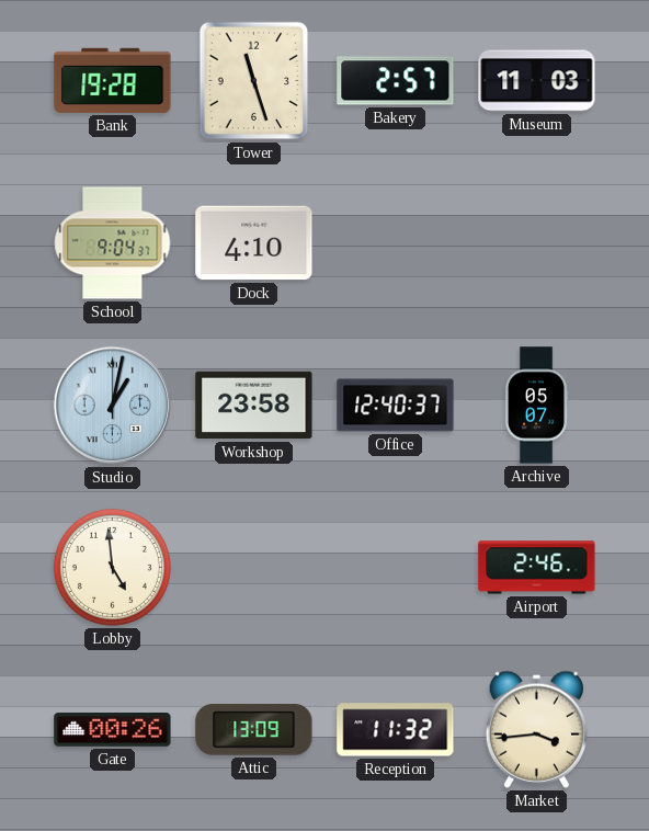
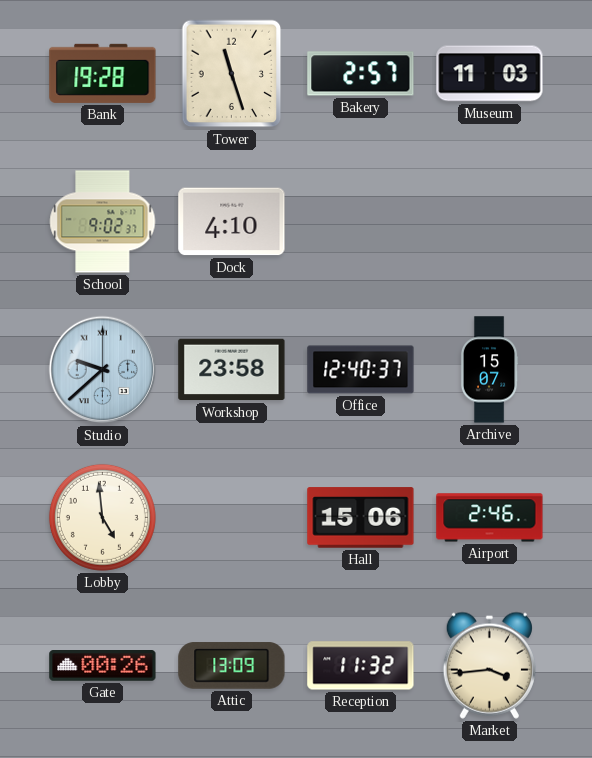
School: 9:04 -> 9:02 (103, 222)
Studio: 1:02 -> 9:38 (103, 370)
Archive: 05:07 -> 15:07 (489, 370)
Hall: none -> 15:06 (361, 518)
